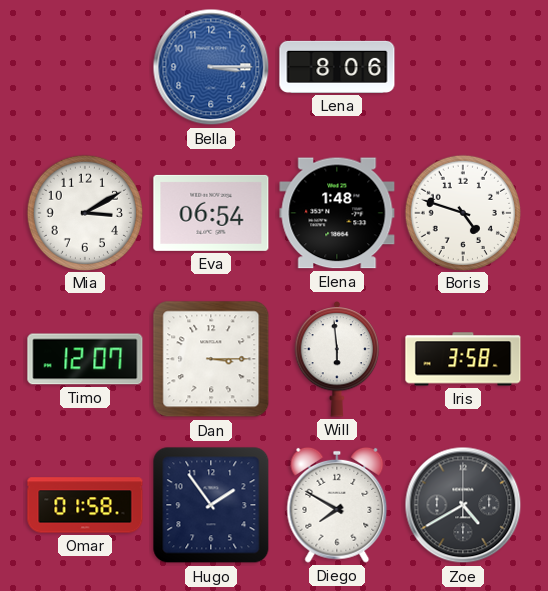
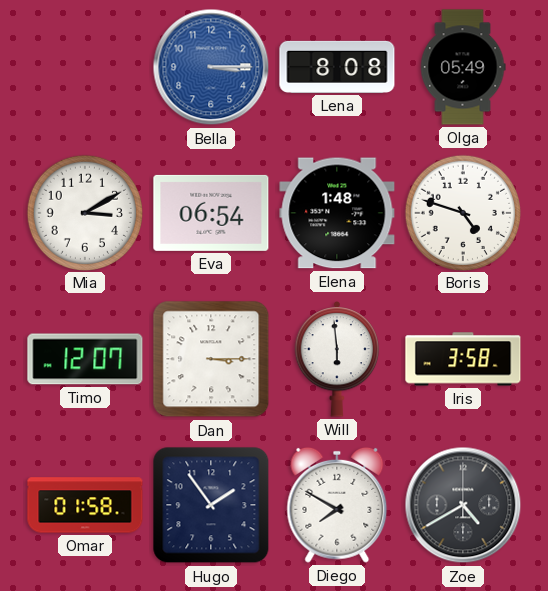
Lena: 8:06 -> 8:08 (337, 67)
Olga: none -> 05:49 (463, 67)
